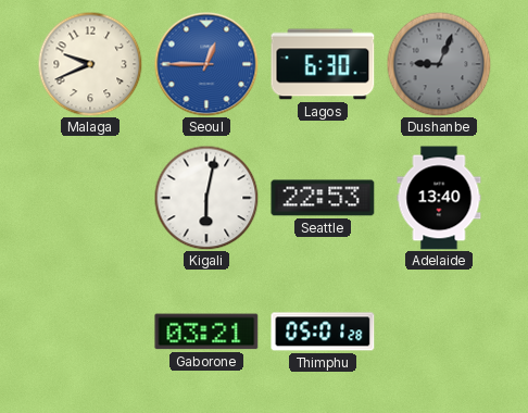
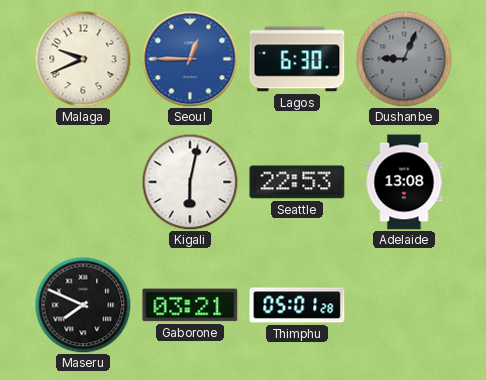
Adelaide: 13:40 -> 13:08 (404, 182)
Maseru: none -> 7:49 (83, 305)
